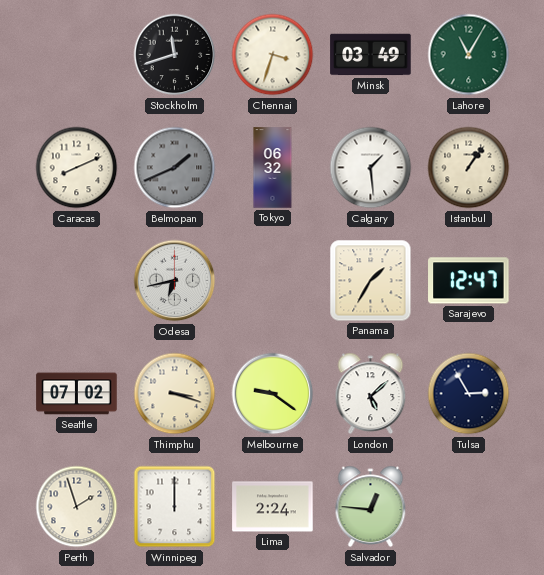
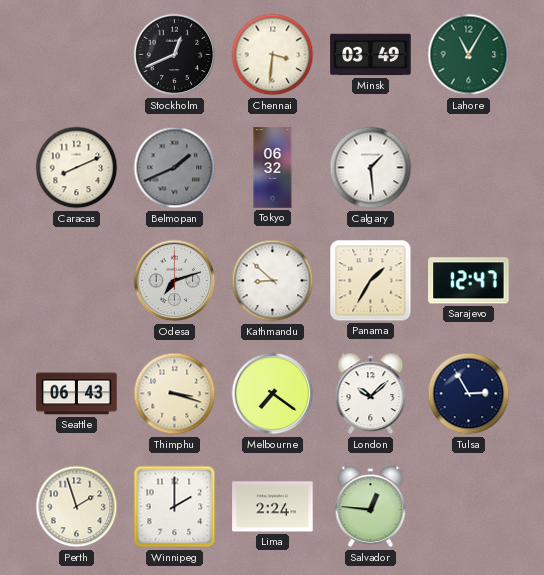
Stockholm: 11:42 -> 12:41 (175, 55)
Chennai: 3:33 -> 3:31 (273, 55)
Istanbul: 1:06 -> none (469, 168)
Odesa: 6:43 -> 7:12 (175, 281)
Kathmandu: none -> 8:52 (273, 281)
Seattle: 07:02 -> 06:43 (77, 394)
Melbourne: 9:21 -> 7:21 (273, 394)
London: 5:08 -> 10:08 (371, 394)
Winnipeg: 12:00 -> 2:00 (175, 507)
